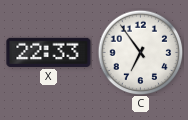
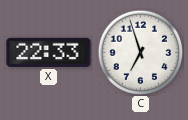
C: 6:54 -> 6:57 (140, 52)
